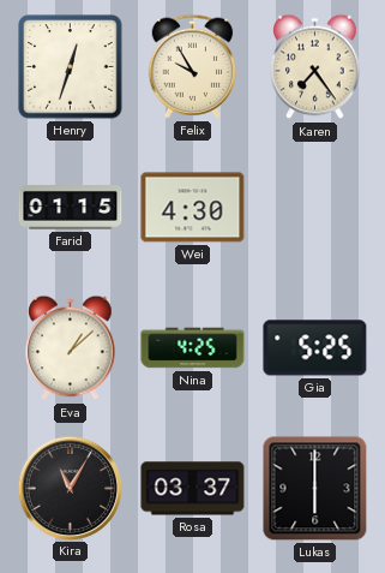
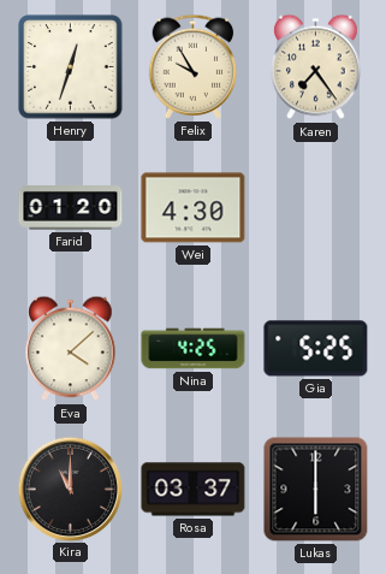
Farid: 01:15 -> 01:20 (71, 208)
Eva: 1:08 -> 4:08 (71, 349)
Kira: 11:05 -> 11:00 (70, 489)
